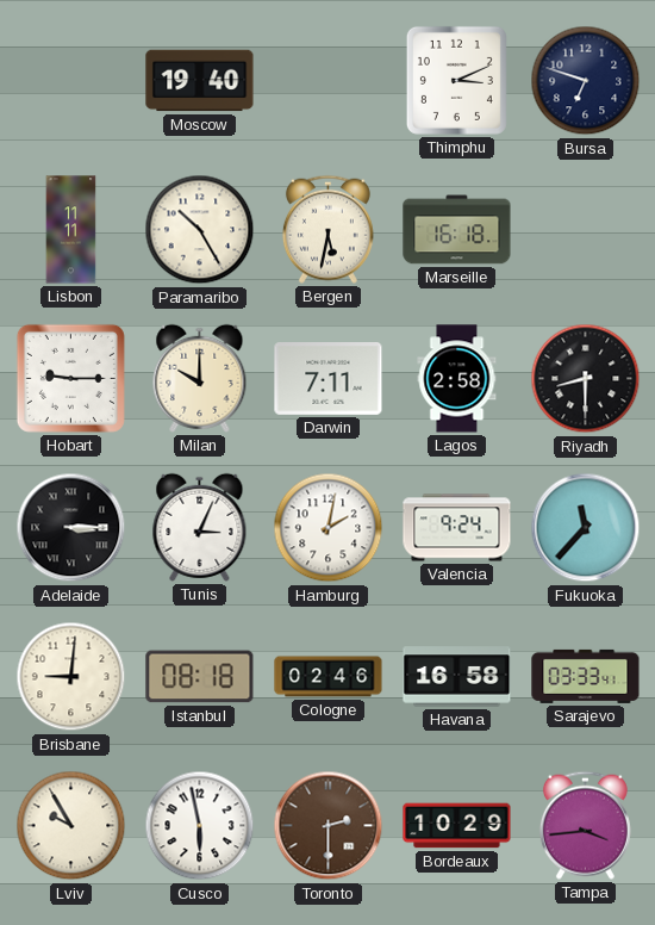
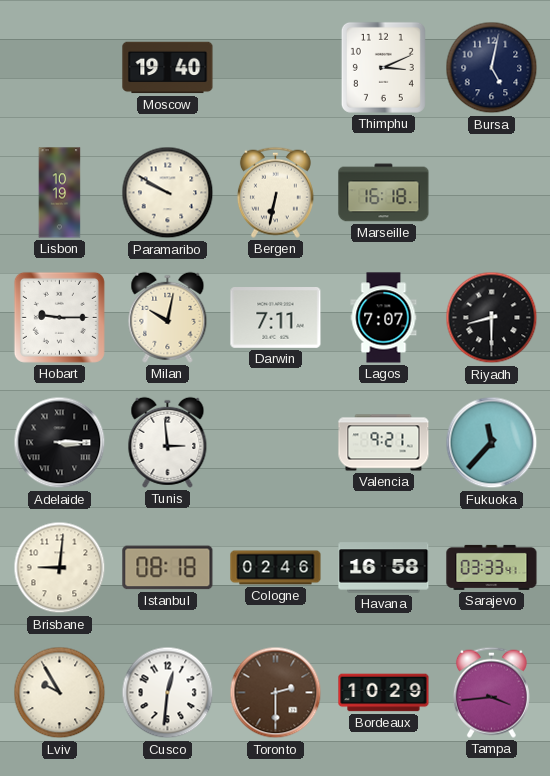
Bursa: 6:48 -> 5:02 (492, 68)
Lisbon: 11:11 -> 10:19 (60, 193)
Paramaribo: 10:25 -> 9:50 (168, 193)
Bergen: 5:32 -> 6:32 (275, 192)
Milan: 10:00 -> 10:02 (168, 317)
Lagos: 2:58 -> 7:07 (384, 318)
Tunis: 3:04 -> 2:59 (168, 442)
Hamburg: 2:02 -> none (329, 528)
Valencia: 9:24 -> 9:21 (384, 443)
Cusco: 5:58 -> 12:31 (168, 693)
